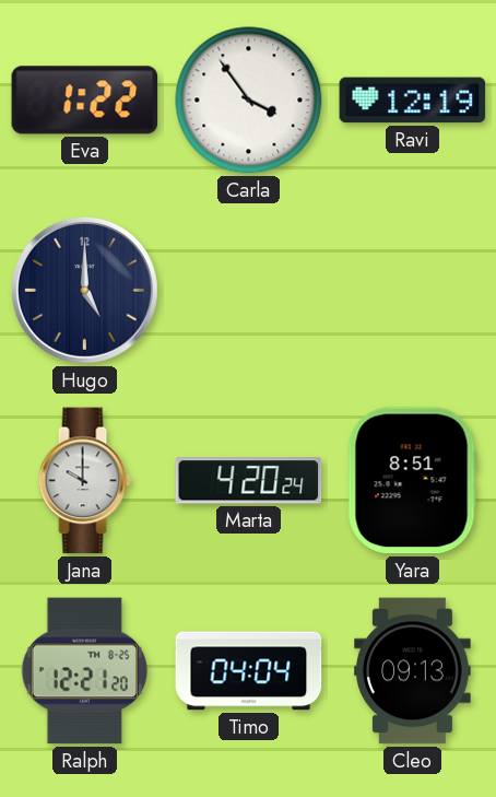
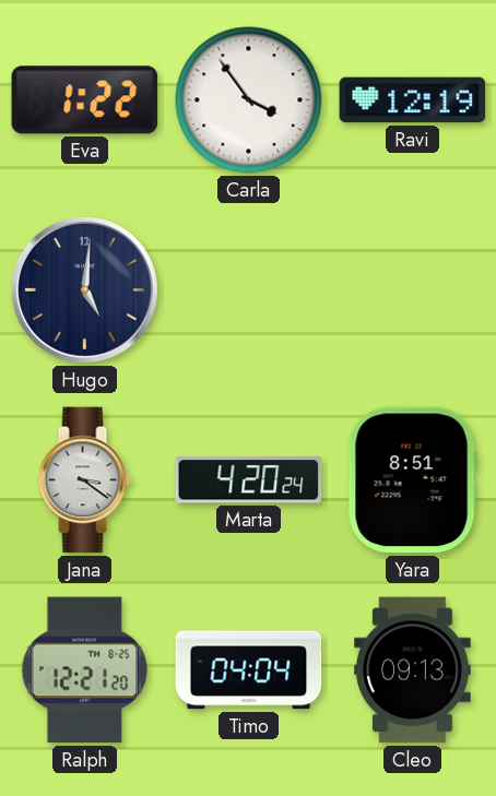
Hugo: 5:00 -> 5:01 (84, 289)
Jana: 10:00 -> 3:21 (84, 480)
